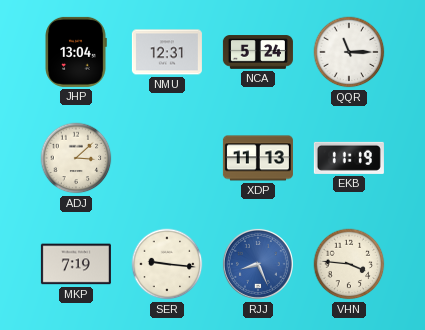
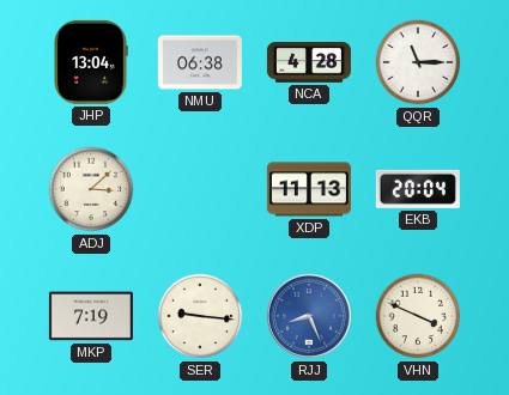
NMU: 12:31 -> 06:38 (200, 62)
NCA: 5:24 -> 4:28 (309, 62)
EKB: 11:19 -> 20:04 (418, 189)
VHN: 3:46 -> 3:49 (418, 316)
